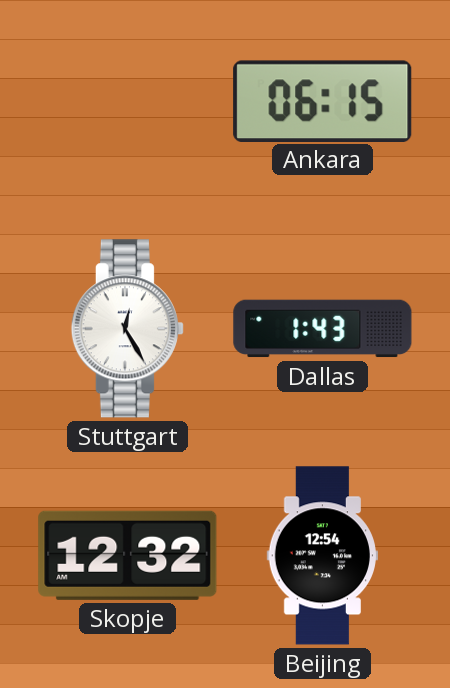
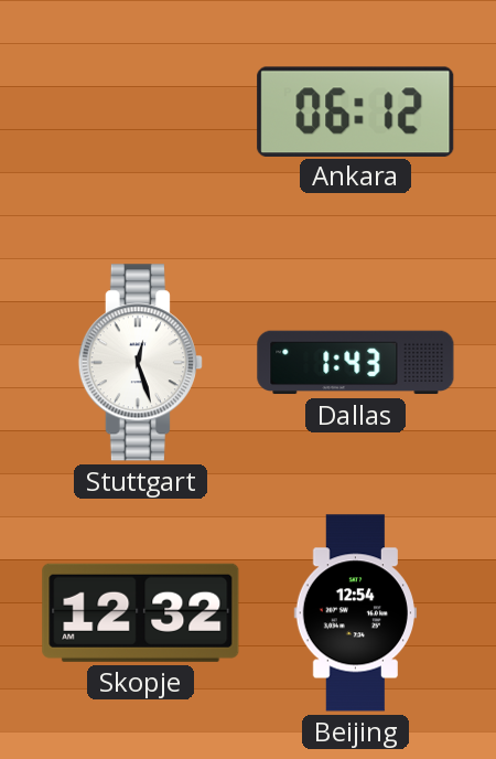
Ankara: 06:15 -> 06:12 (356, 111)
Stuttgart: 12:25 -> 12:27 (140, 363)
